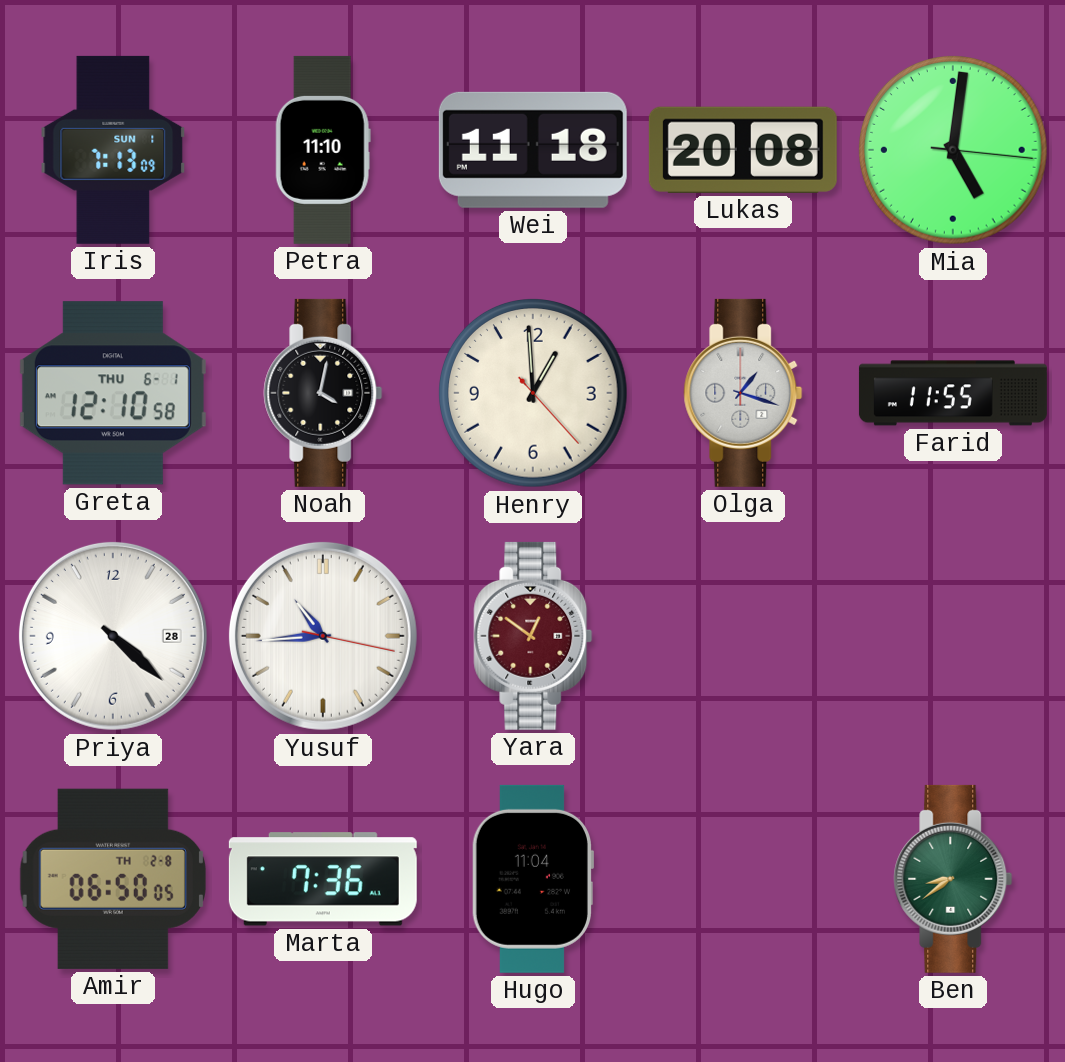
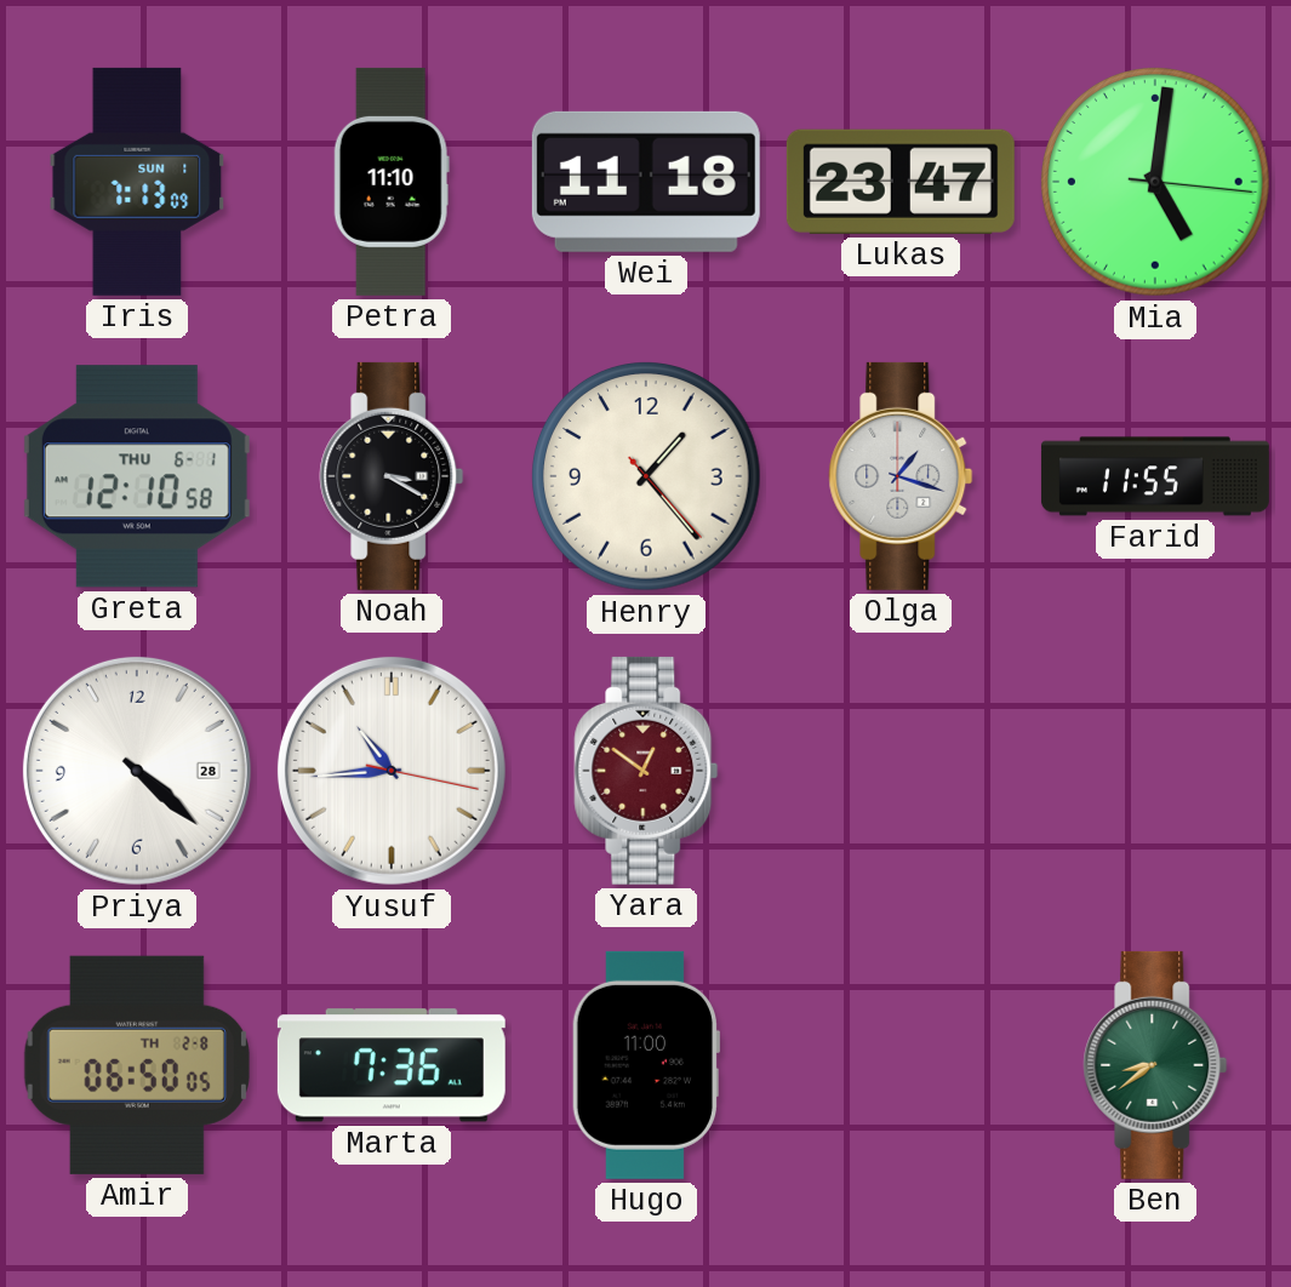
Lukas: 20:08 -> 23:47 (901, 182)
Noah: 4:02 -> 3:20 (392, 476)
Henry: 12:59 -> 1:23 (647, 477)
Hugo: 11:04 -> 11:00 (645, 1065)
